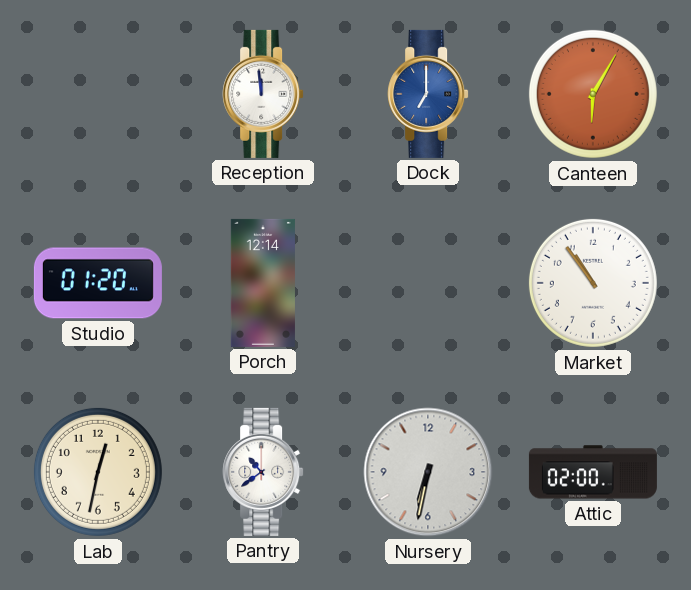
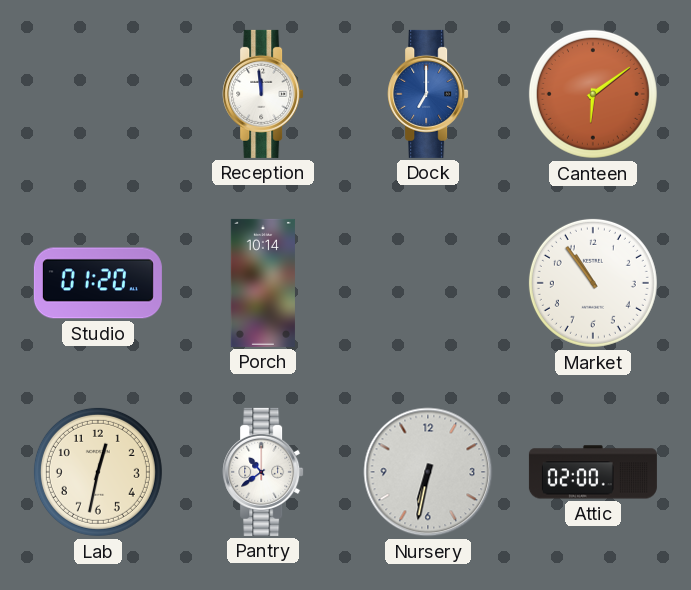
Canteen: 6:05 -> 6:09 (593, 94)
Porch: 12:14 -> 10:14 (263, 283)
